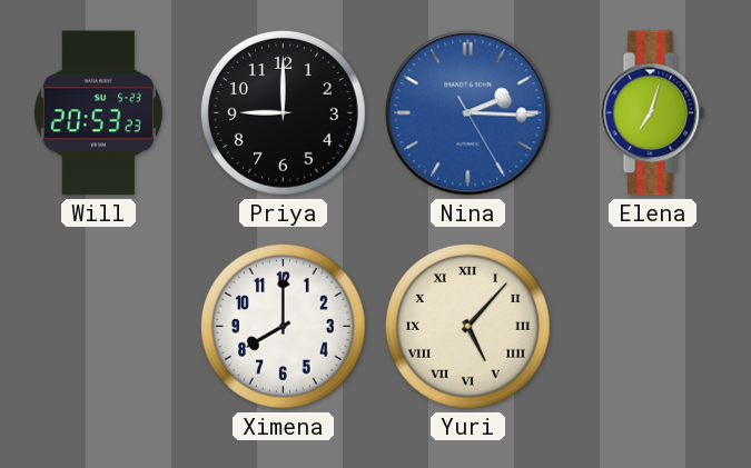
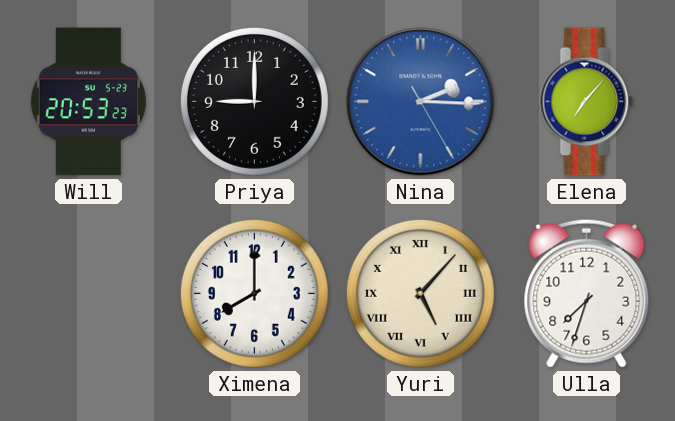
Elena: 7:03 -> 7:07 (587, 102)
Ulla: none -> 7:33 (587, 293)
